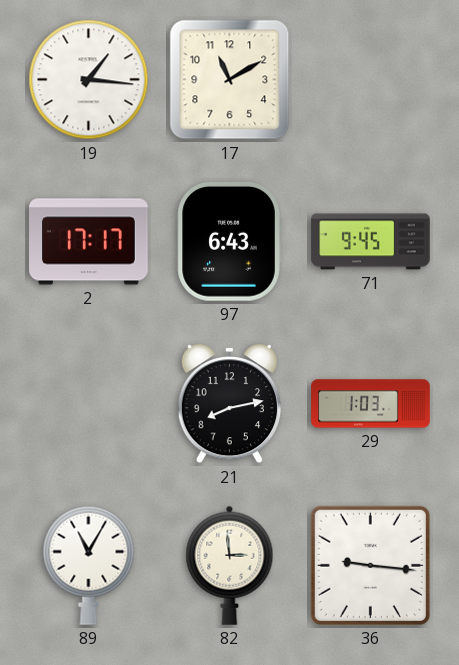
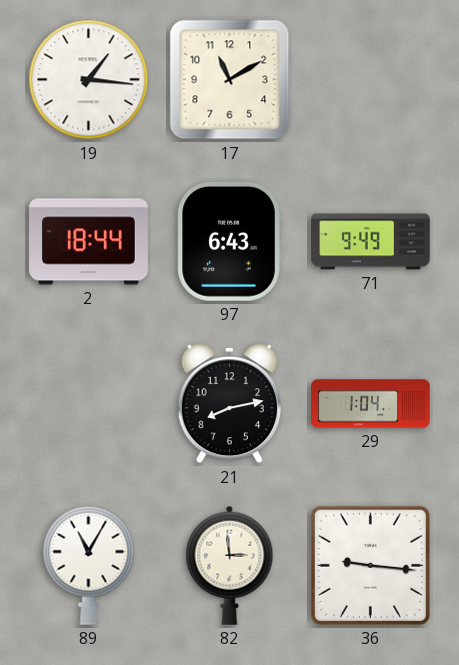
2: 17:17 -> 18:44 (89, 242)
71: 9:45 -> 9:49 (371, 242)
29: 1:03 -> 1:04 (371, 404)
